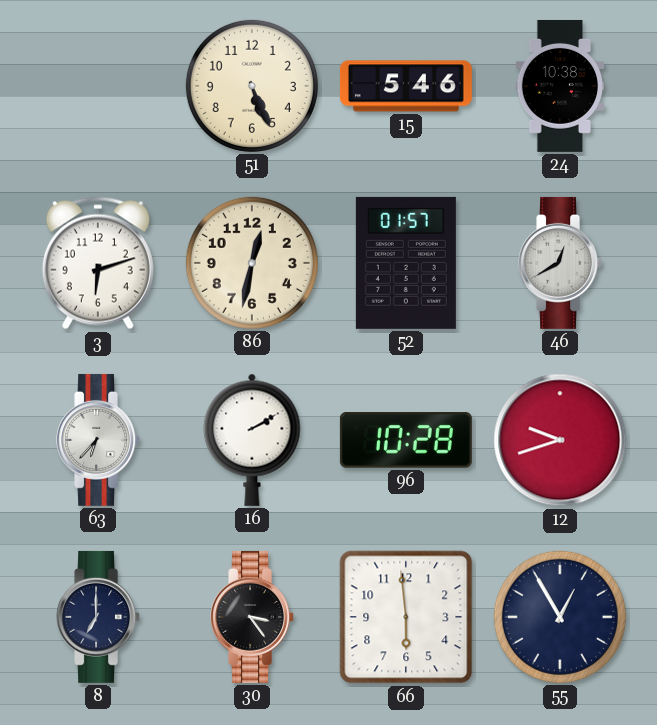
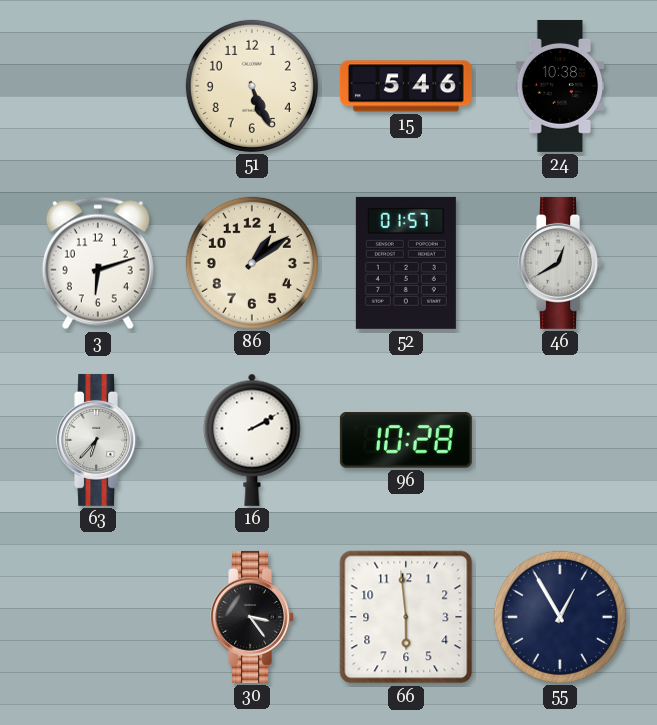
86: 12:32 -> 1:09 (252, 263)
12: 9:42 -> none (560, 440)
8: 7:00 -> none (99, 617)
